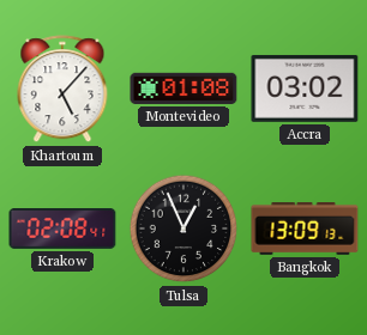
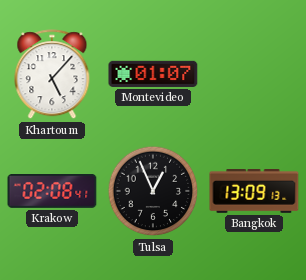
Montevideo: 01:08 -> 01:07 (153, 74)
Accra: 03:02 -> none (305, 89)
